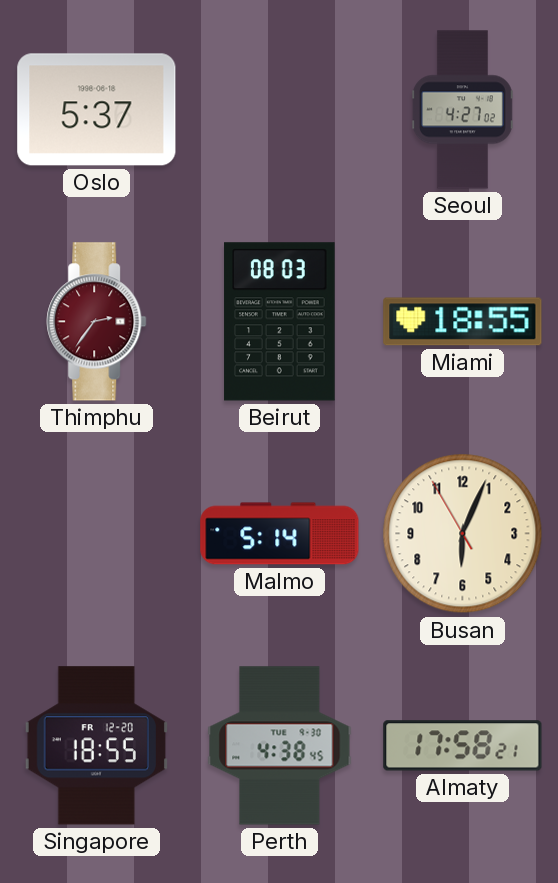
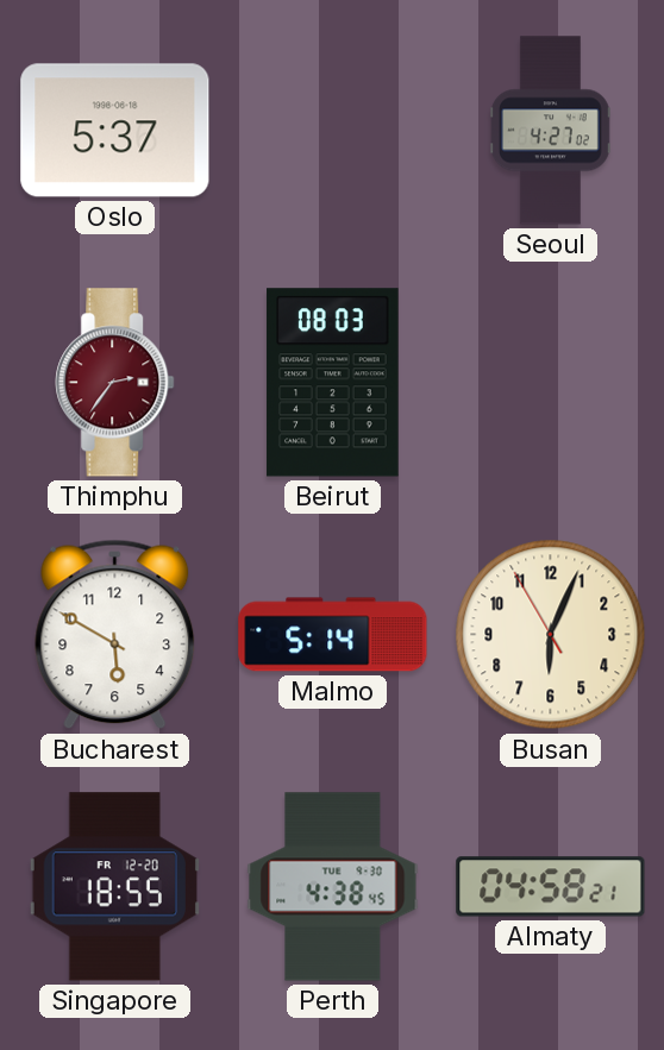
Miami: 18:55 -> none (463, 322)
Bucharest: none -> 5:50 (115, 635)
Almaty: 17:58 -> 04:58 (551, 887)
